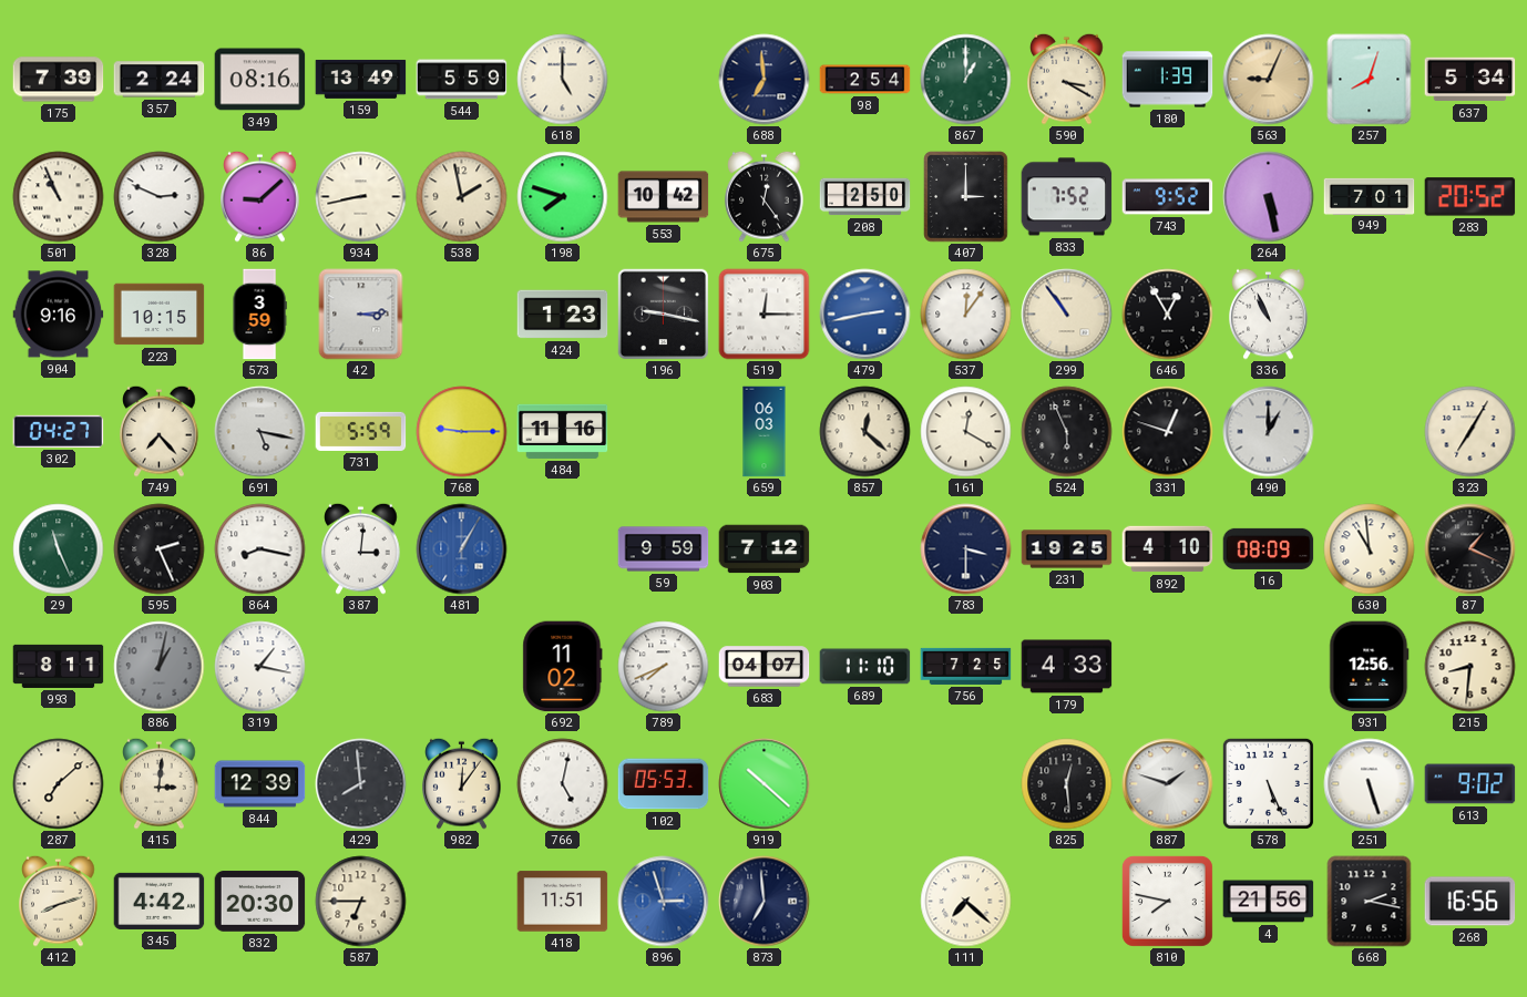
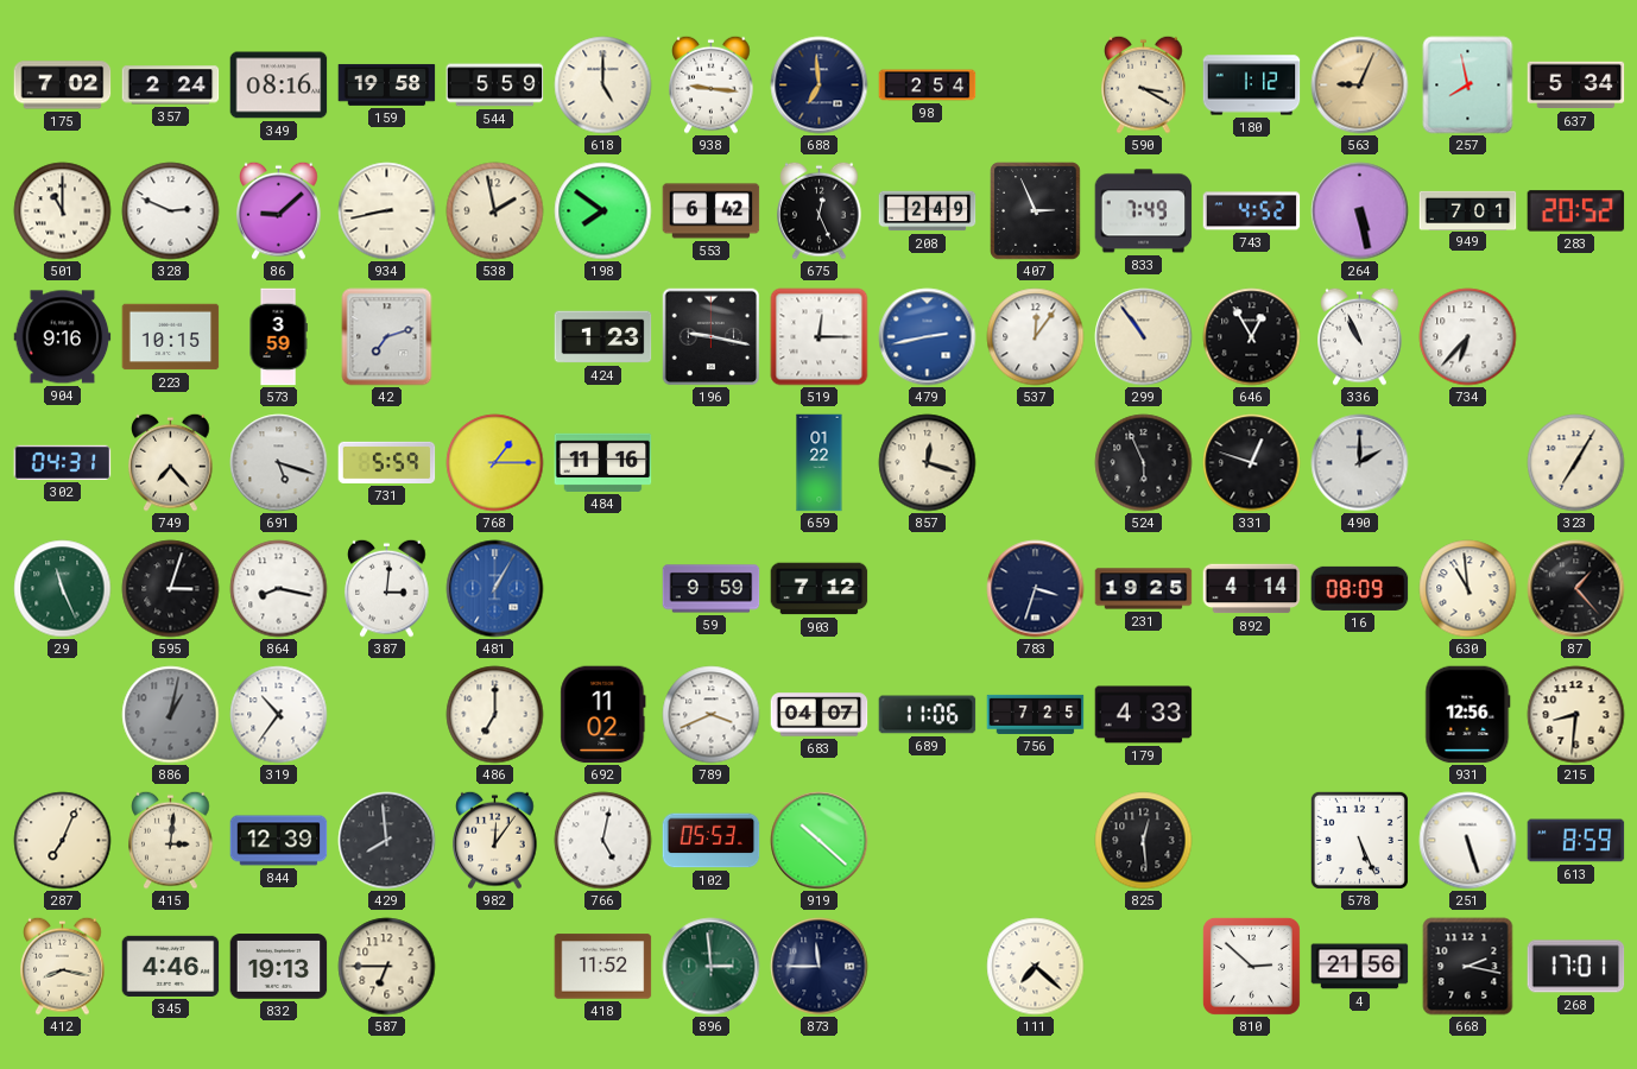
175: 7:39 -> 7:02 (63, 86)
159: 13:49 -> 19:58 (387, 84)
938: none -> 9:16 (712, 84)
867: 1:00 -> none (966, 80)
180: 1:39 -> 1:12 (1252, 86)
257: 8:03 -> 7:58 (1468, 86)
501: 10:56 -> 11:00 (63, 211)
198: 7:48 -> 7:51 (603, 211)
553: 10:42 -> 6:42 (712, 211)
675: 12:24 -> 12:26 (820, 210)
208: 2:50 -> 2:49 (928, 211)
407: 3:00 -> 2:56 (1036, 211)
833: 7:52 -> 7:49 (1144, 211)
743: 9:52 -> 4:52 (1252, 211)
42: 3:14 -> 7:12 (387, 337)
734: none -> 6:37 (1468, 337)
302: 04:27 -> 04:31 (63, 462)
691: 5:17 -> 5:18 (279, 463)
768: 9:15 -> 1:15 (495, 463)
659: 06:03 -> 01:22 (820, 463)
857: 12:22 -> 12:18 (928, 463)
161: 12:20 -> none (966, 432)
490: 1:00 -> 2:00 (1360, 463)
595: 2:26 -> 3:03 (171, 589)
783: 3:30 -> 3:33 (1036, 589)
892: 4:10 -> 4:14 (1252, 589)
87: 1:19 -> 1:23 (1576, 589)
993: 8:11 -> none (59, 666)
319: 1:17 -> 10:36 (279, 715)
486: none -> 7:00 (495, 715)
789: 7:41 -> 3:41 (712, 715)
689: 11:10 -> 11:06 (928, 715)
287: 7:08 -> 7:04 (63, 841)
887: 1:48 -> none (1168, 784)
613: 9:02 -> 8:59 (1576, 841)
412: 8:12 -> 8:17 (63, 966)
345: 4:42 -> 4:46 (171, 966)
832: 20:30 -> 19:13 (279, 967)
418: 11:51 -> 11:52 (603, 967)
896: 2:57 -> 2:59 (712, 967)
896 dial: blue -> green (712, 967)
873: 6:59 -> 11:45 (820, 967)
810: 7:47 -> 2:52 (1251, 966)
268: 16:56 -> 17:01 (1576, 967)
